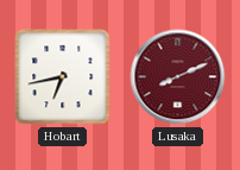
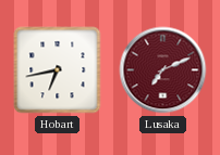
Lusaka: 8:11 -> 7:11 (163, 70)
